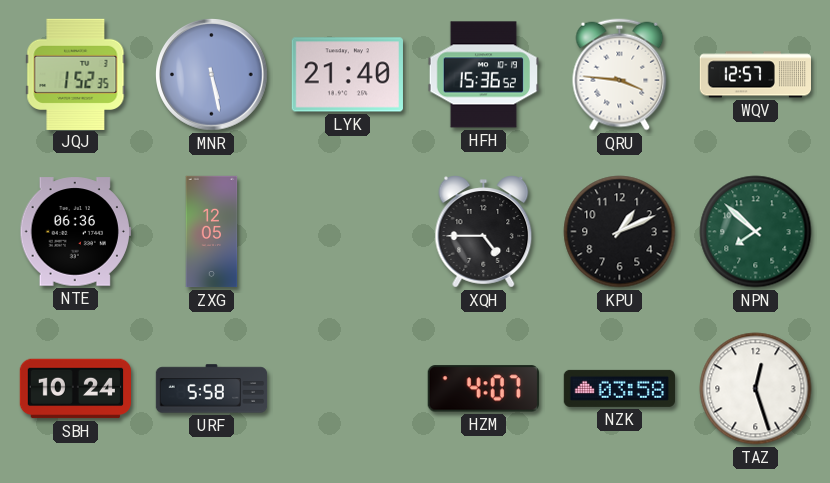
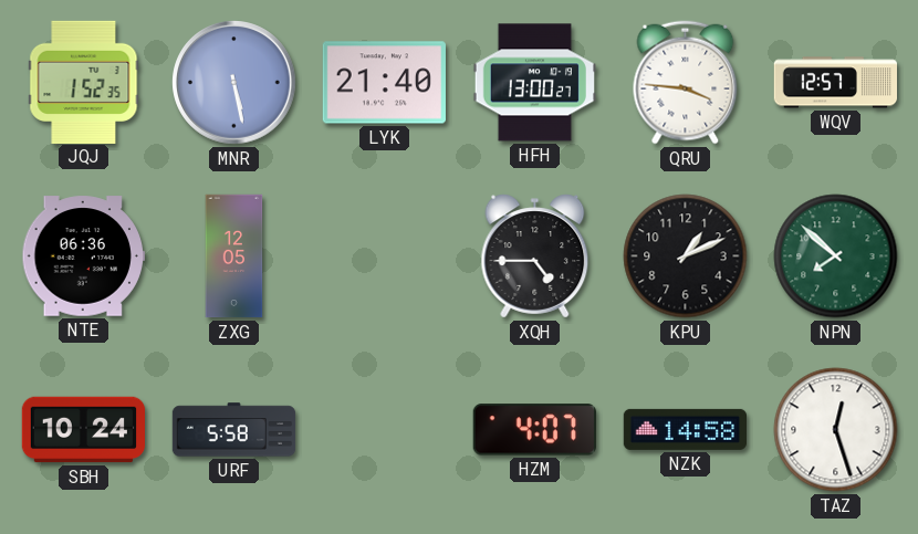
HFH: 15:36 -> 13:00 (534, 83)
NZK: 03:58 -> 14:58 (685, 429)
